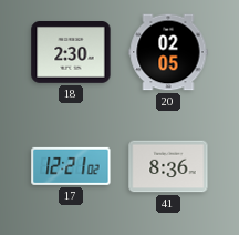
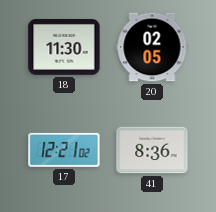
18: 2:30 -> 11:30 (64, 48)
